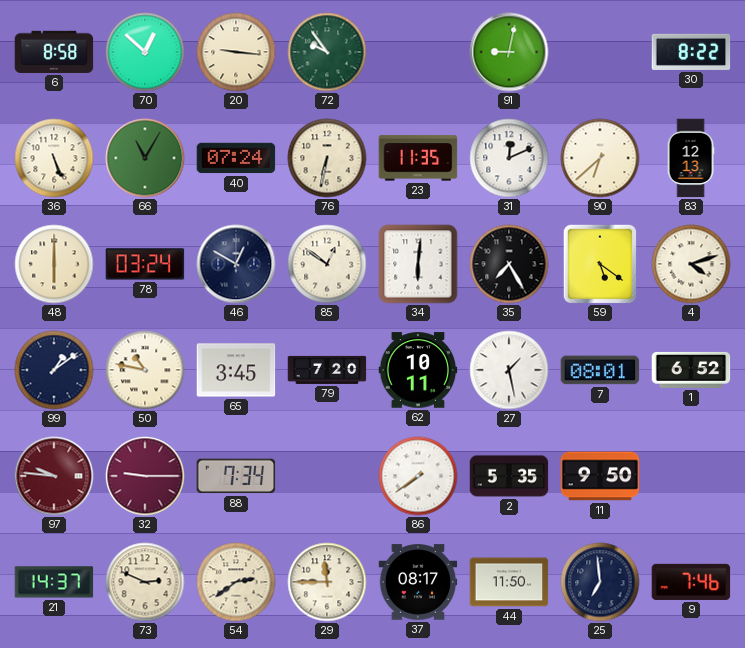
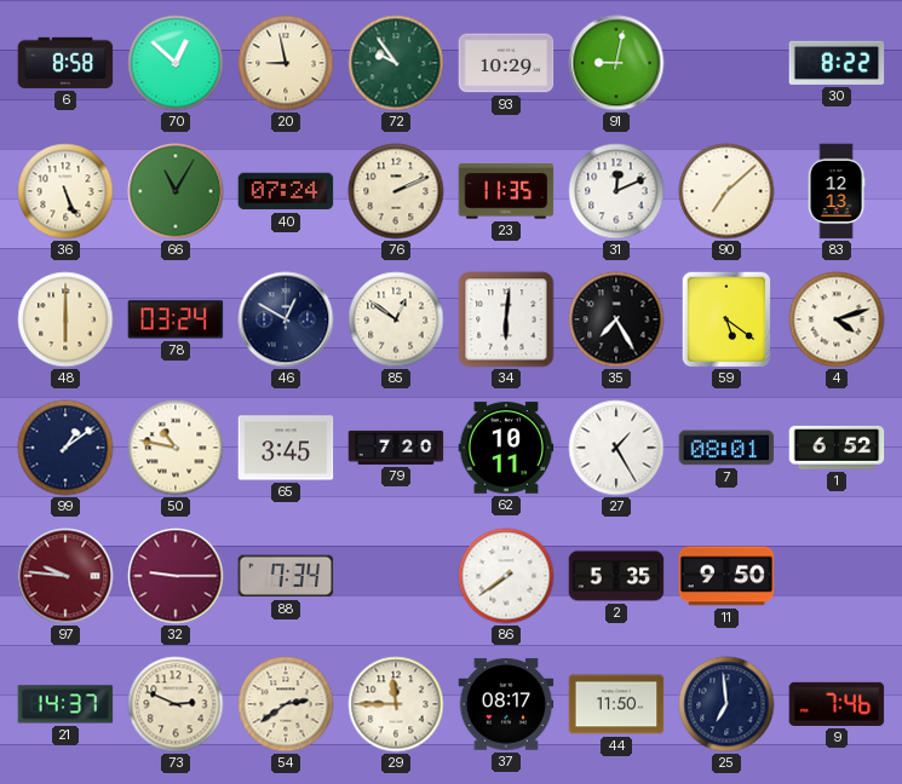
20: 9:16 -> 8:58 (286, 63)
93: none -> 10:29 (506, 63)
76: 6:32 -> 2:11 (396, 191)
90: 6:38 -> 7:08 (726, 191)
27: 1:28 -> 1:25 (616, 448)
